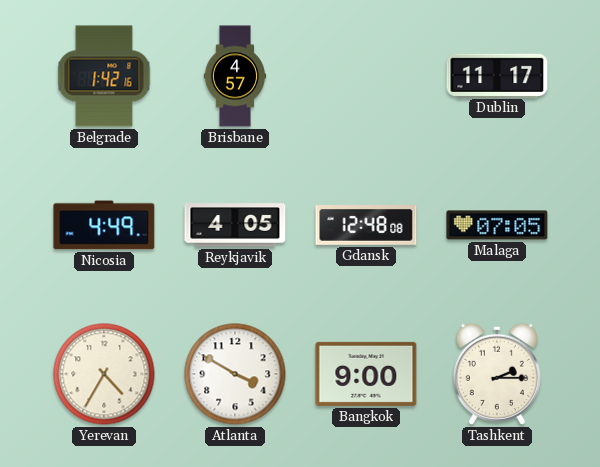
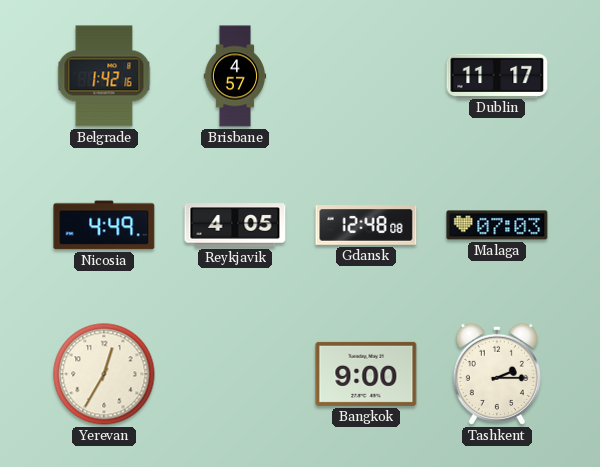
Malaga: 07:05 -> 07:03 (497, 225)
Yerevan: 4:35 -> 12:35 (104, 374)
Atlanta: 3:50 -> none (235, 374)
